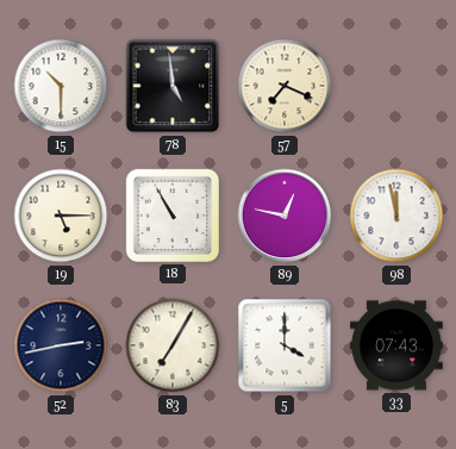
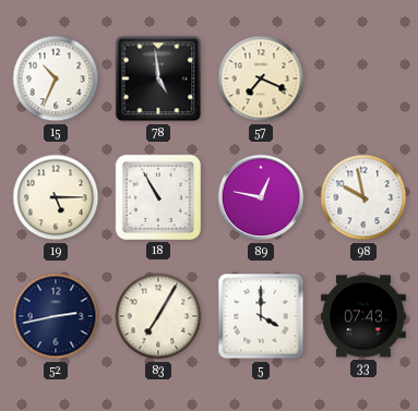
15: 10:30 -> 10:34 (56, 78)
98: 11:58 -> 9:58 (363, 197)
